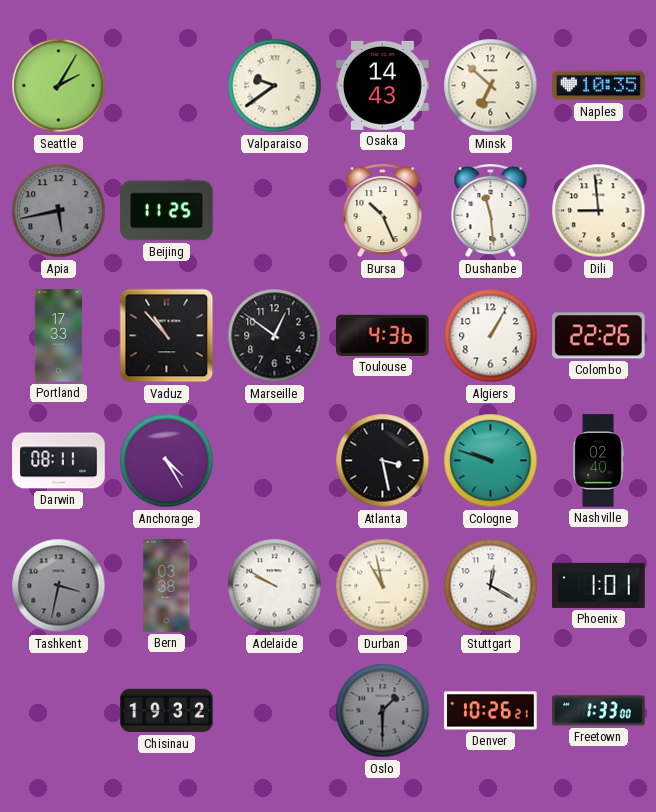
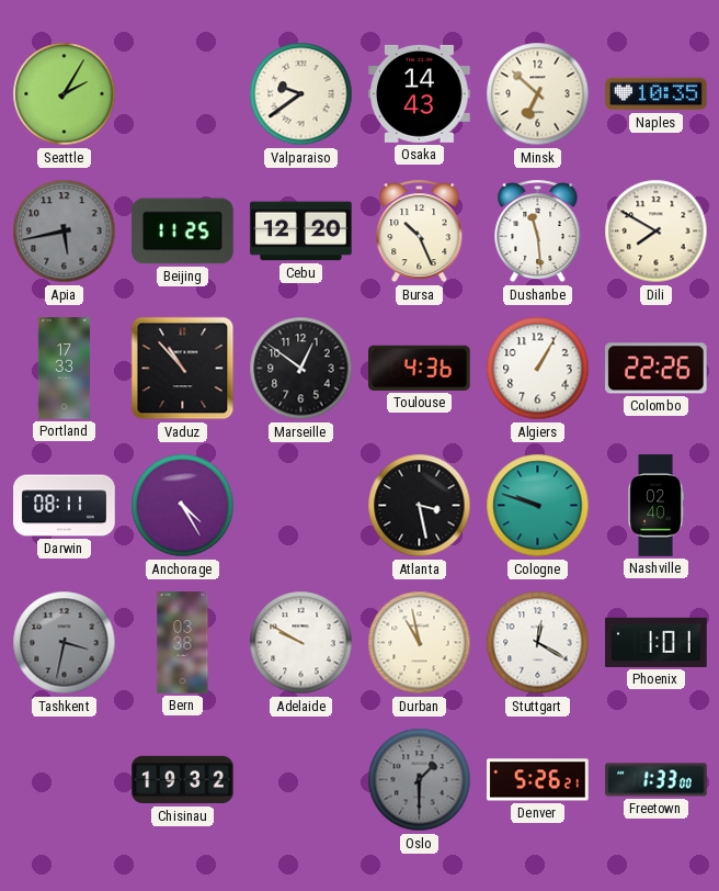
Cebu: none -> 12:20 (301, 232)
Dili: 8:59 -> 7:50 (657, 232)
Denver: 10:26 -> 5:26 (538, 780)
